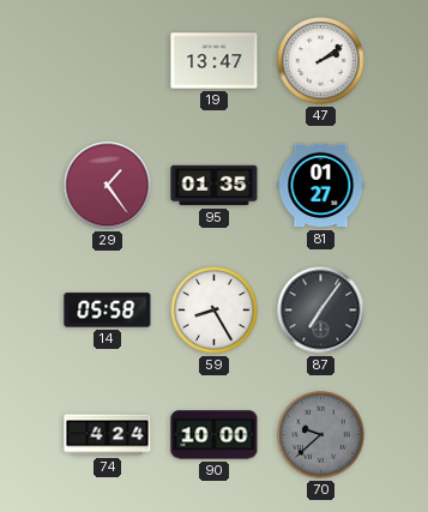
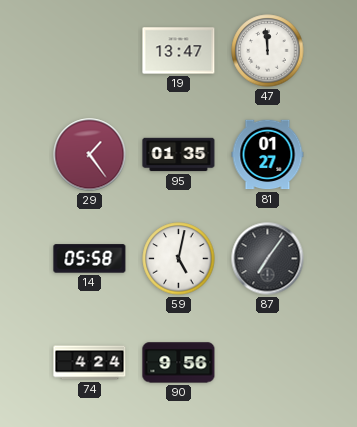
47: 2:09 -> 11:59 (268, 51)
59: 8:25 -> 5:02 (179, 259)
90: 10:00 -> 9:56 (179, 363)
70: 9:38 -> none (321, 435)
